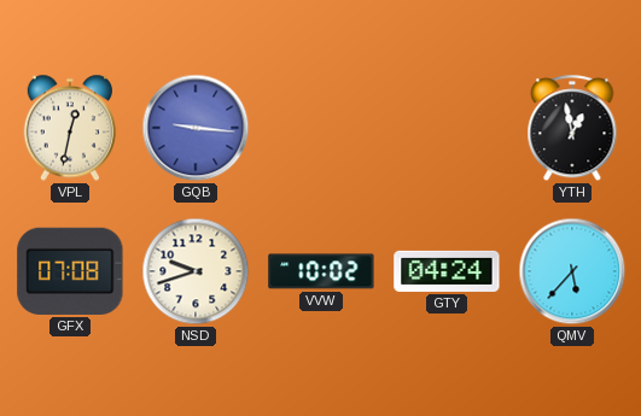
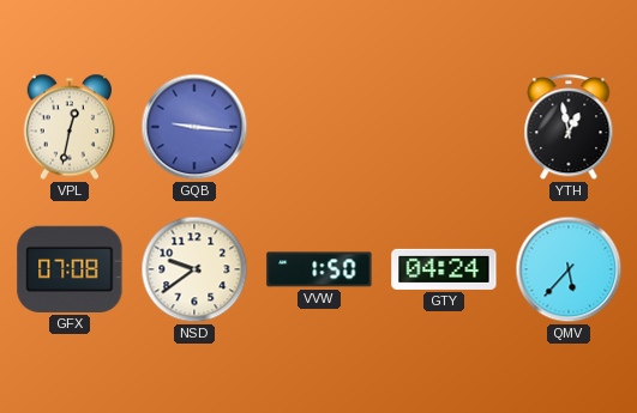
NSD: 9:42 -> 9:39 (194, 269)
VVW: 10:02 -> 1:50 (319, 269)
